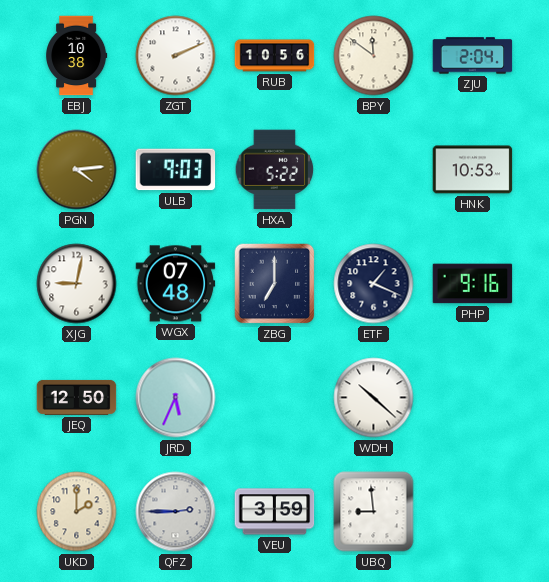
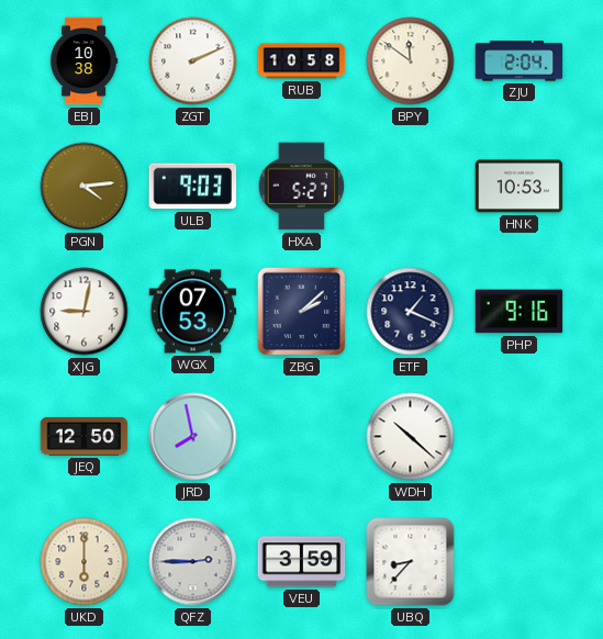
RUB: 10:56 -> 10:58 (302, 61)
HXA: 5:22 -> 5:27 (302, 187)
WGX: 07:48 -> 07:53 (193, 312)
ZBG: 7:00 -> 2:08 (302, 312)
JRD: 5:34 -> 7:58 (193, 437)
UKD: 2:00 -> 6:00 (85, 562)
UBQ: 8:59 -> 8:37 (411, 562)
